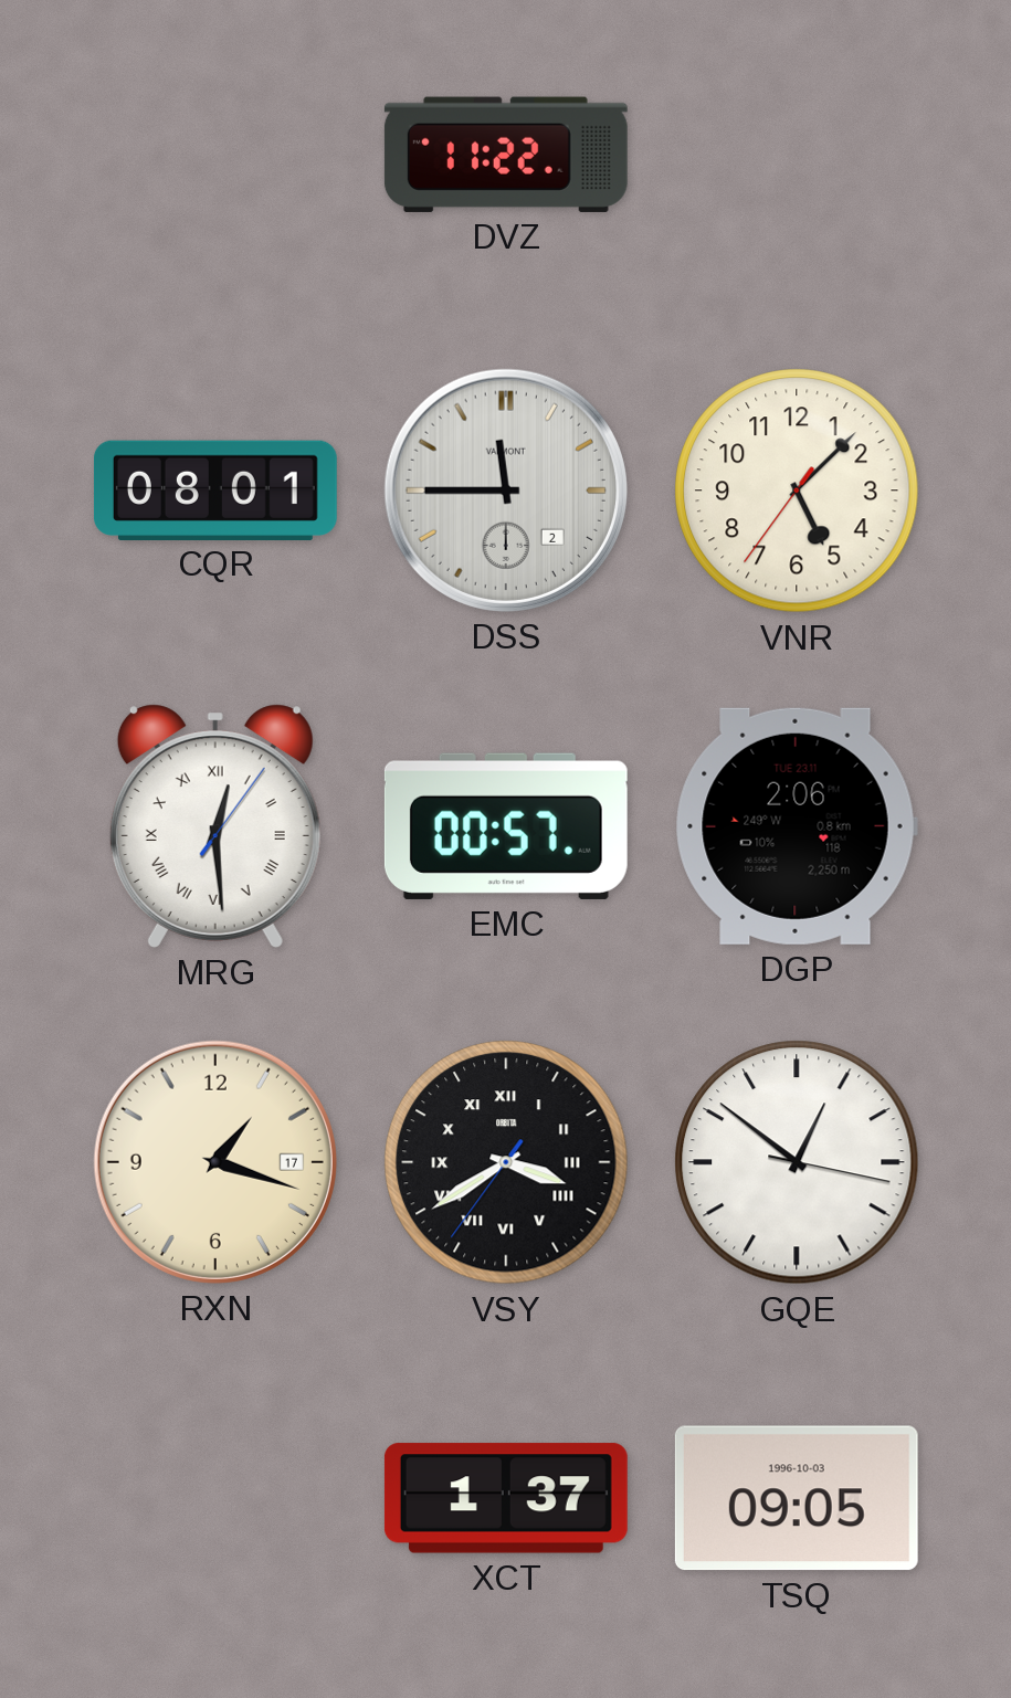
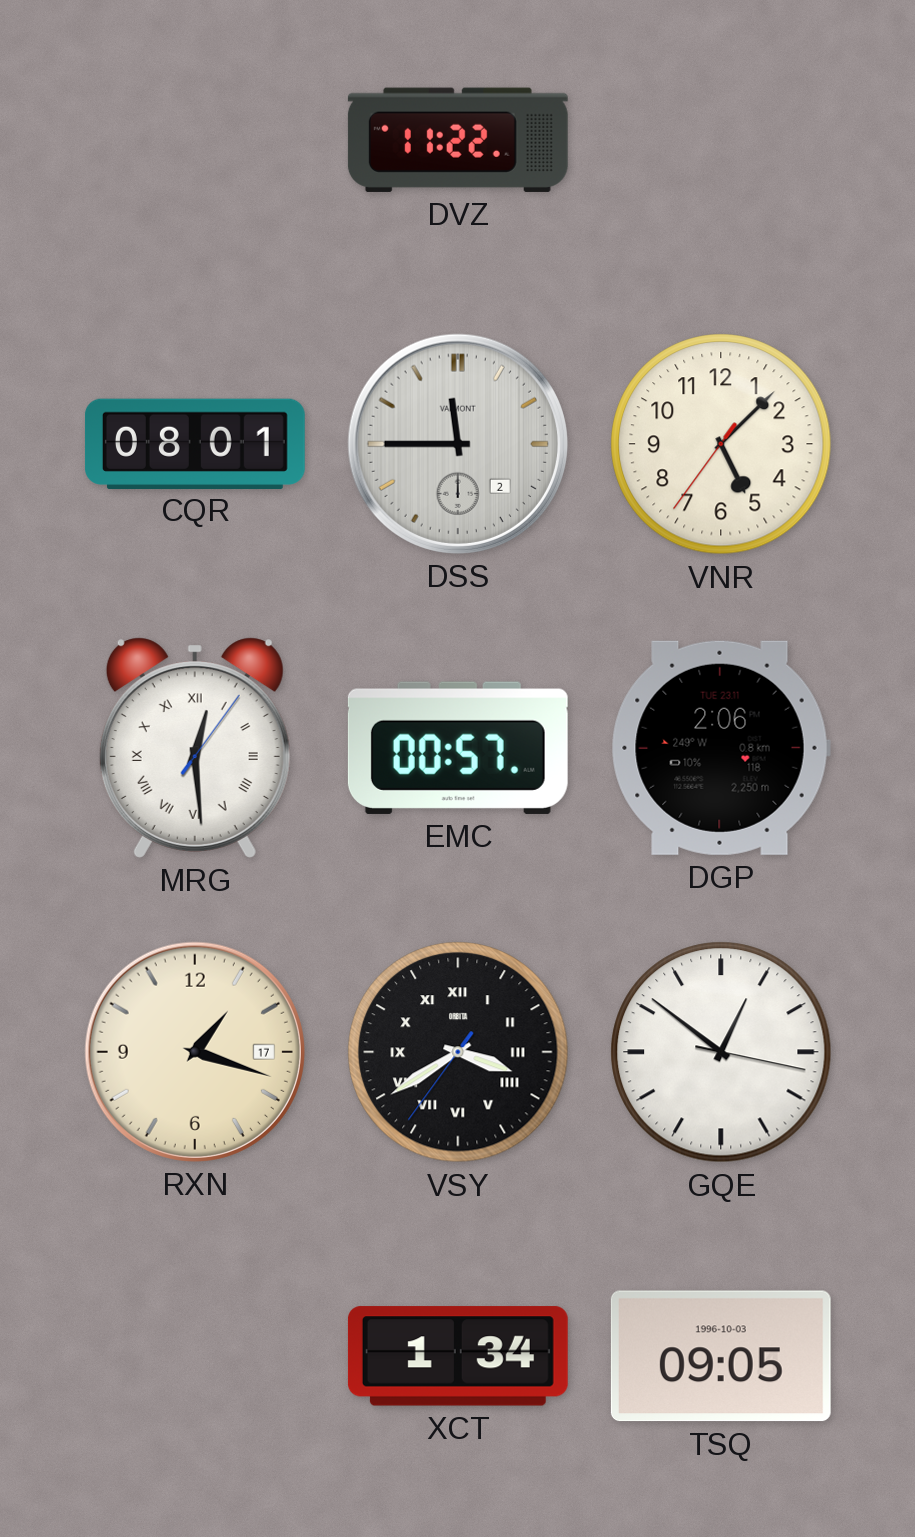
XCT: 1:37 -> 1:34 (458, 1356)
